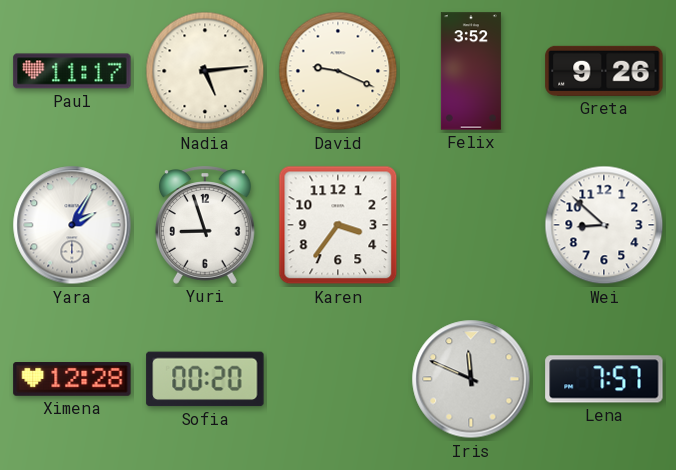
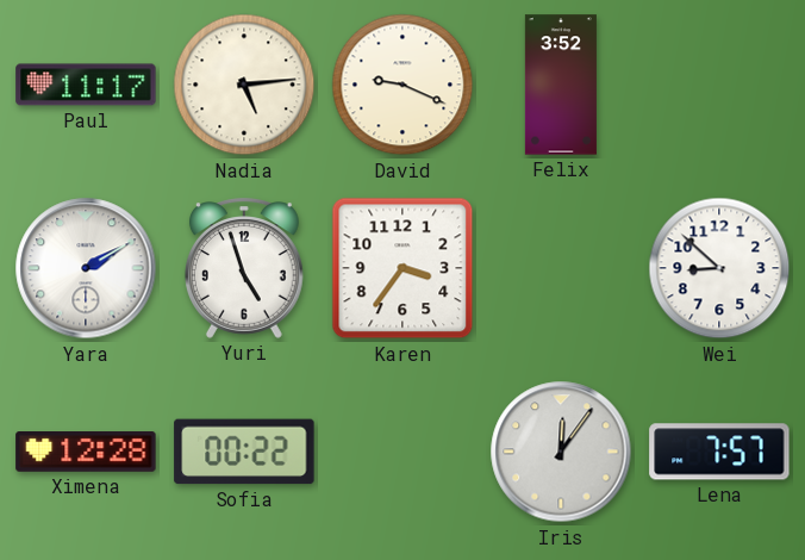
Greta: 9:26 -> none (604, 71)
Yara: 2:05 -> 2:10 (86, 268)
Yuri: 8:57 -> 4:57 (244, 268)
Sofia: 00:20 -> 00:22 (244, 452)
Iris: 11:49 -> 12:06 (561, 452)
